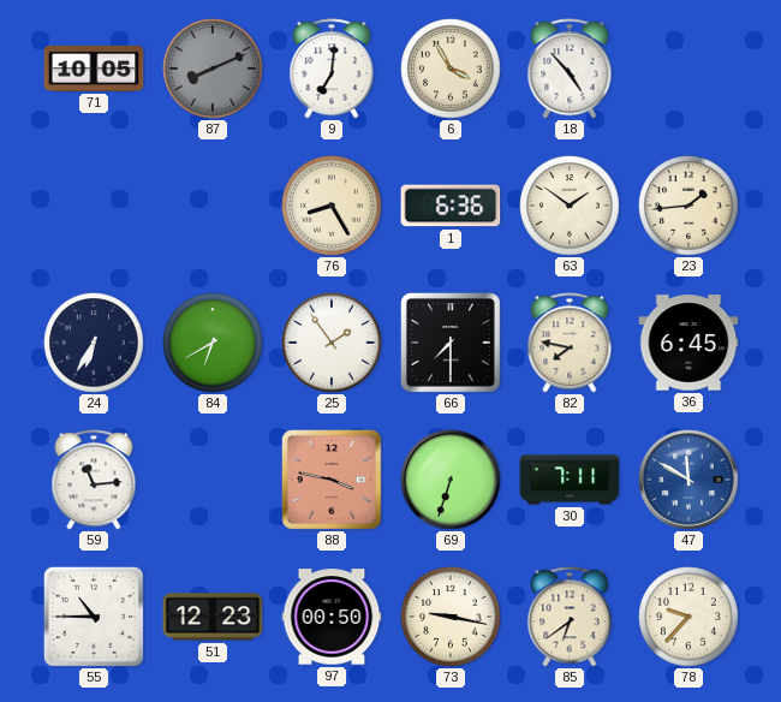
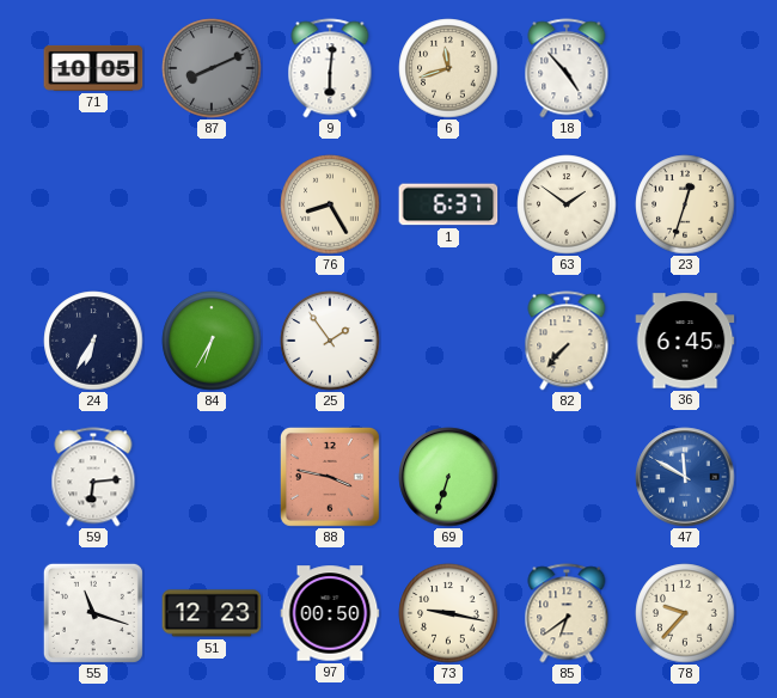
9: 7:01 -> 6:01 (330, 68)
6: 3:55 -> 11:42 (448, 68)
1: 6:36 -> 6:37 (448, 204)
23: 1:44 -> 12:33 (685, 204)
84: 6:40 -> 6:35 (212, 341)
66: 7:30 -> none (451, 343)
82: 7:47 -> 7:37 (567, 341)
59: 11:14 -> 6:14 (93, 477)
30: 7:11 -> none (570, 480)
55: 10:45 -> 11:18 (93, 613)
